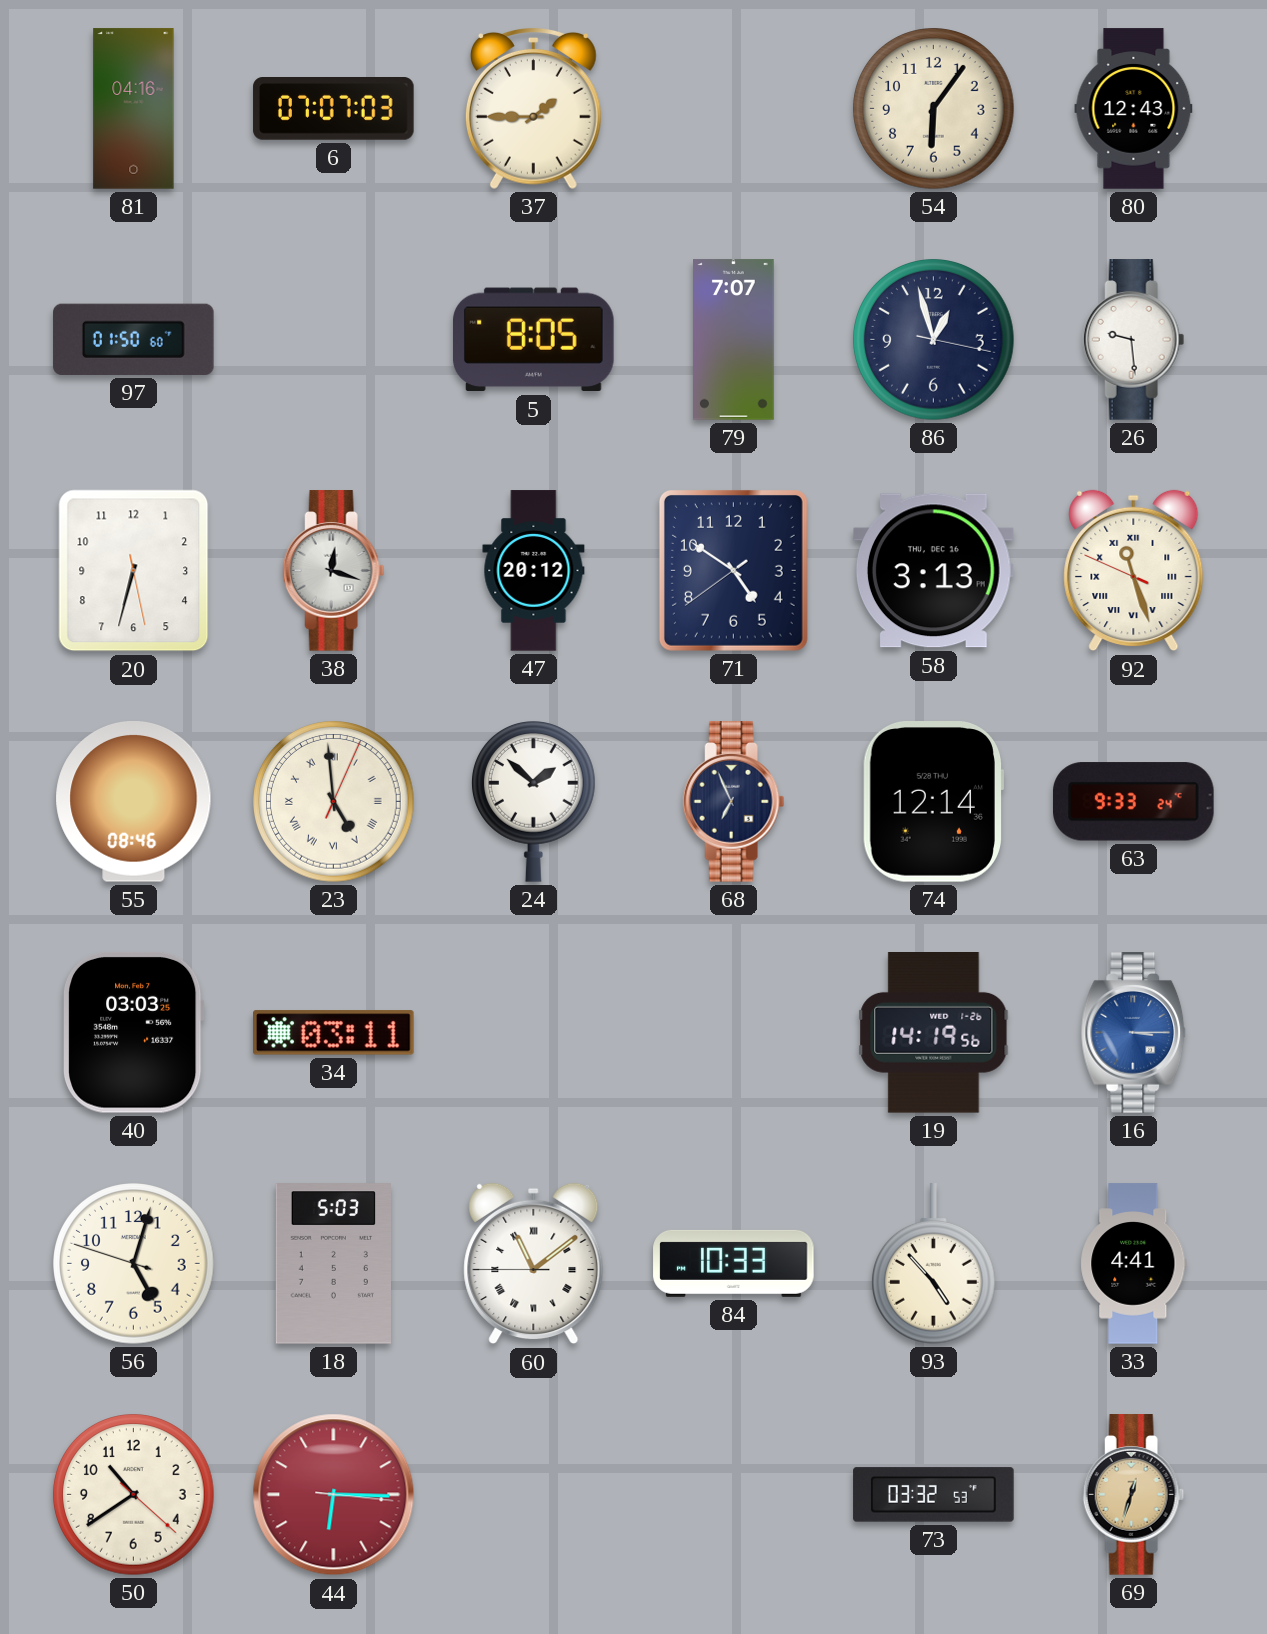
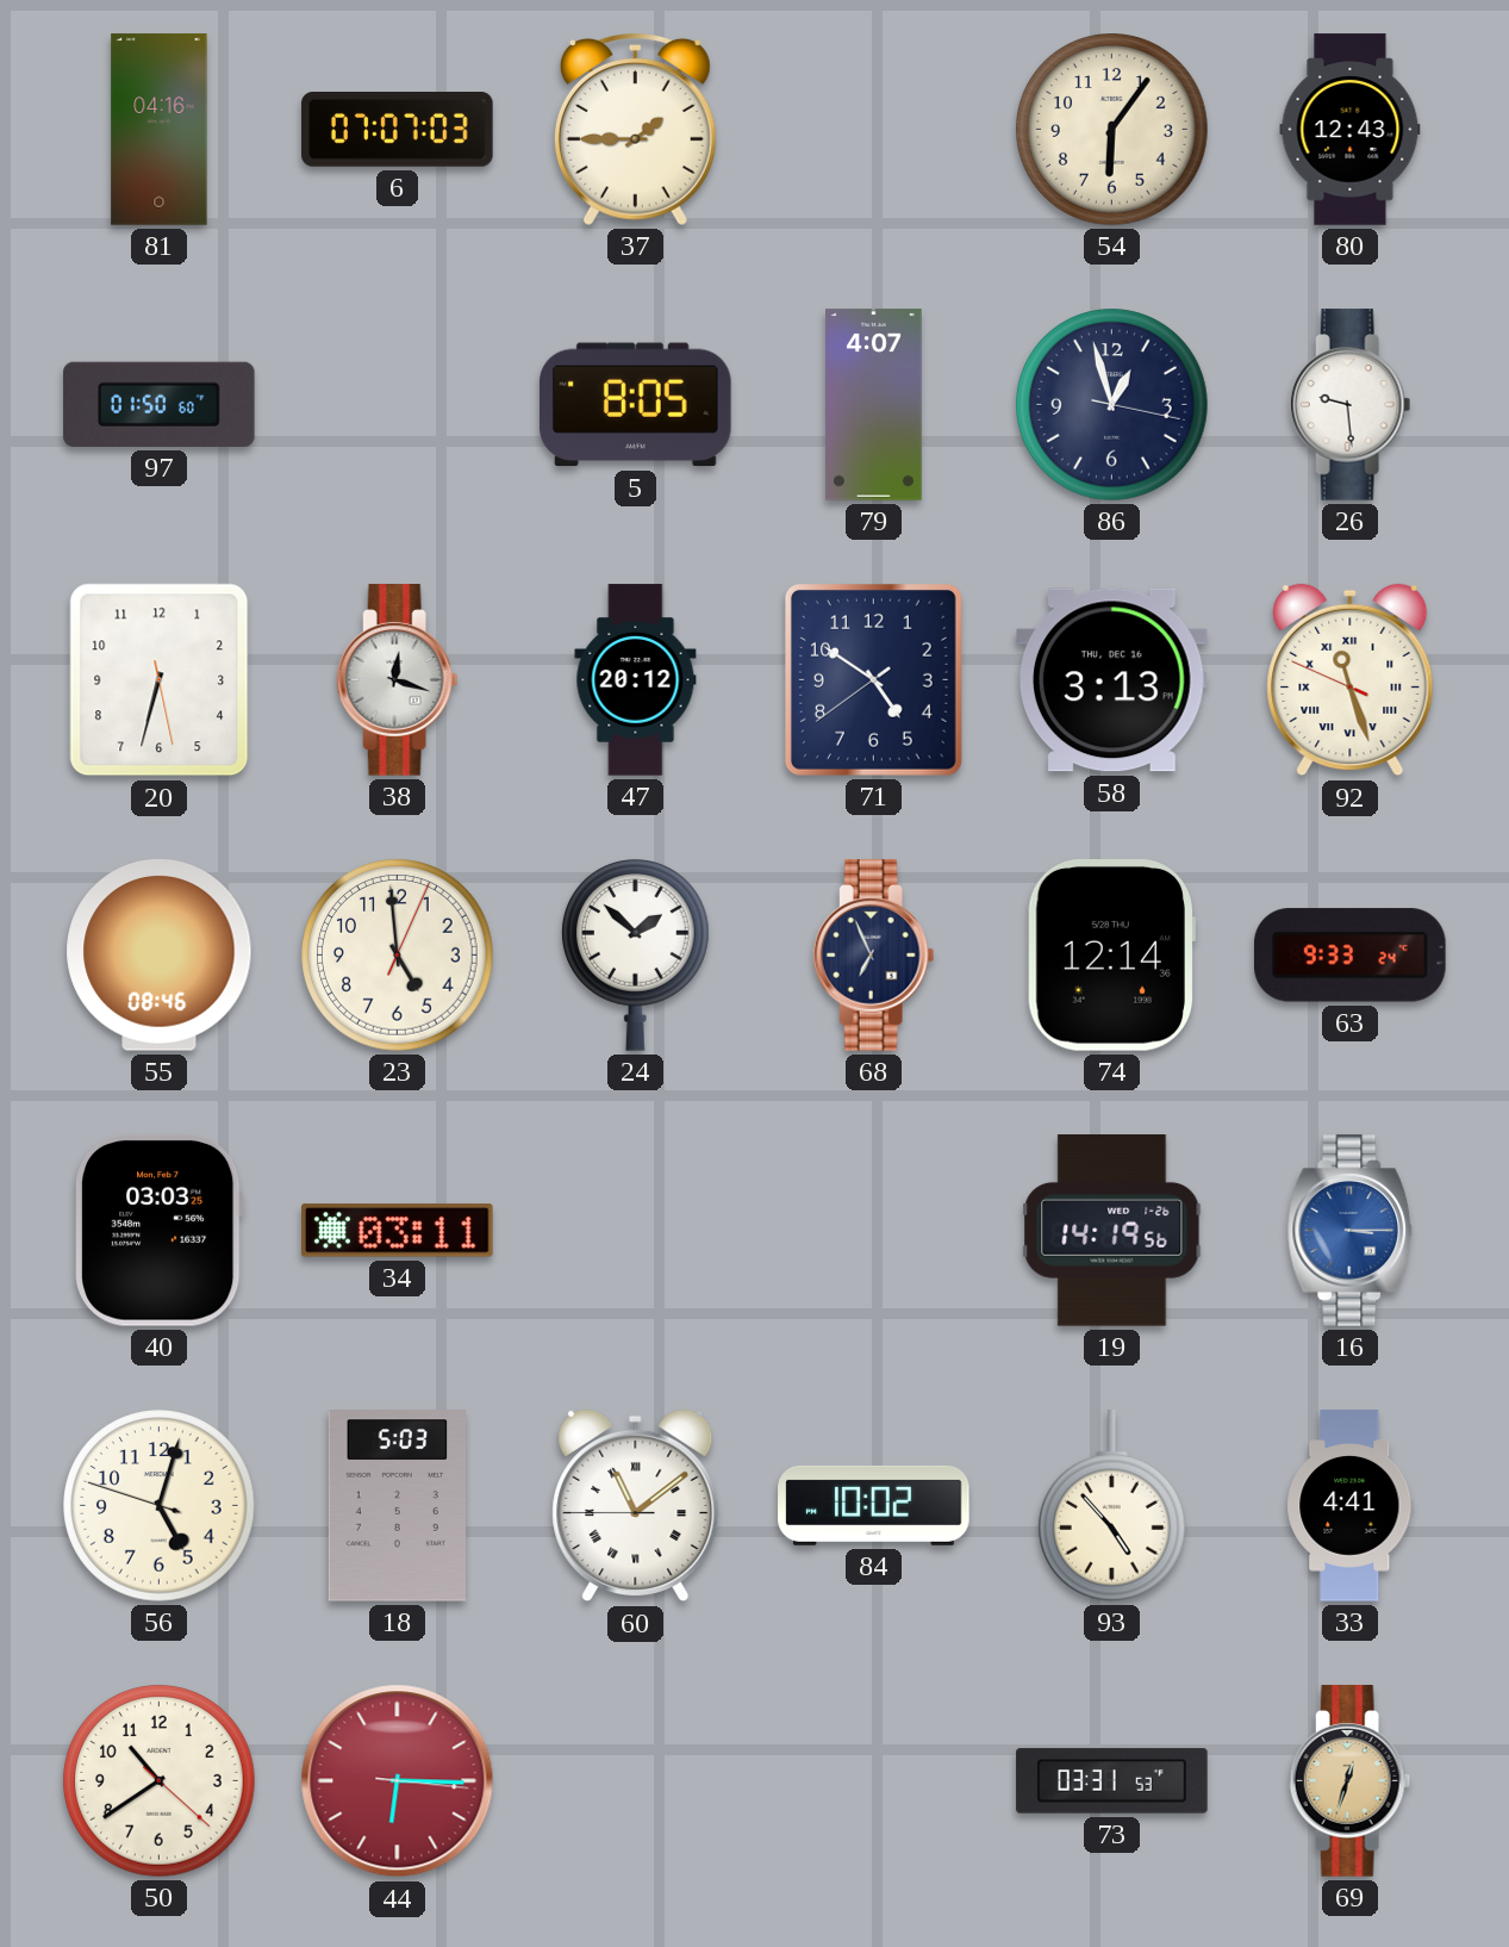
79: 7:07 -> 4:07 (874, 405)
23 numerals: Roman -> Arabic (398, 956)
84: 10:33 -> 10:02 (874, 1505)
73: 03:32 -> 03:31 (1112, 1781)
